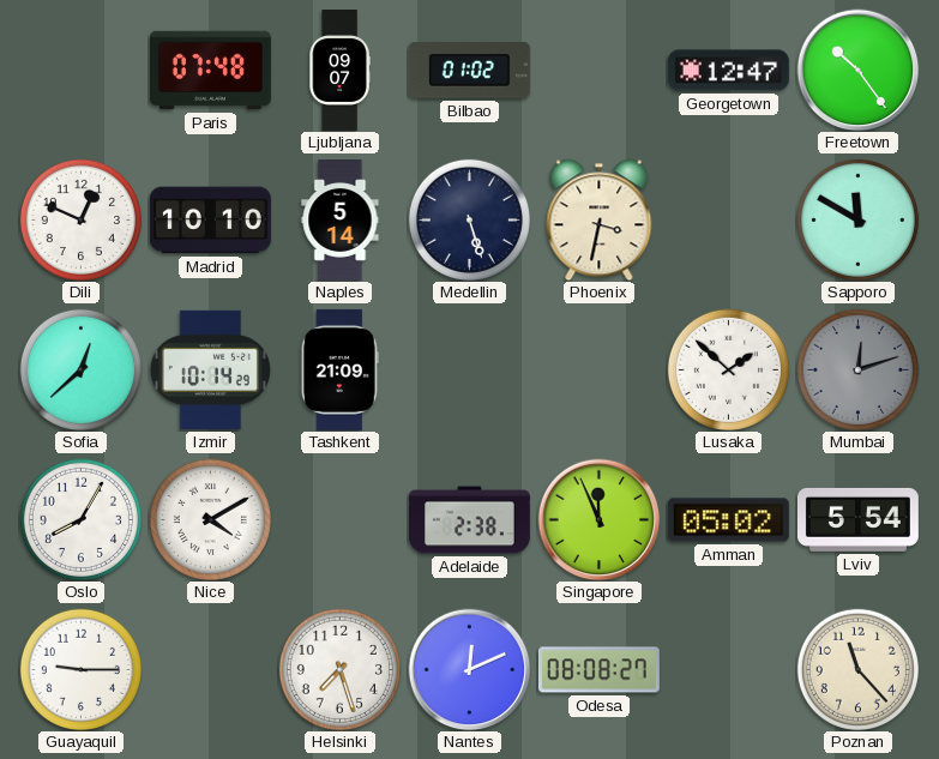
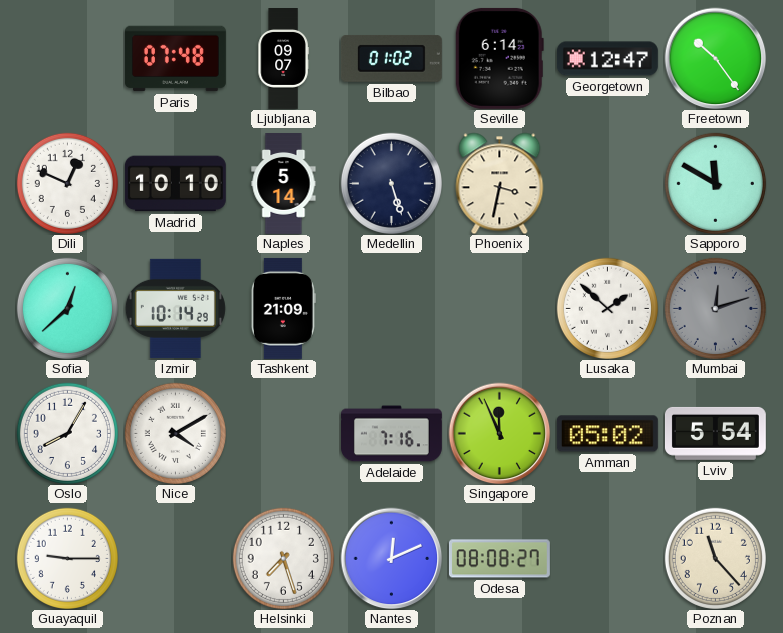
Seville: none -> 6:14 (499, 58)
Adelaide: 2:38 -> 7:16 (392, 434)
